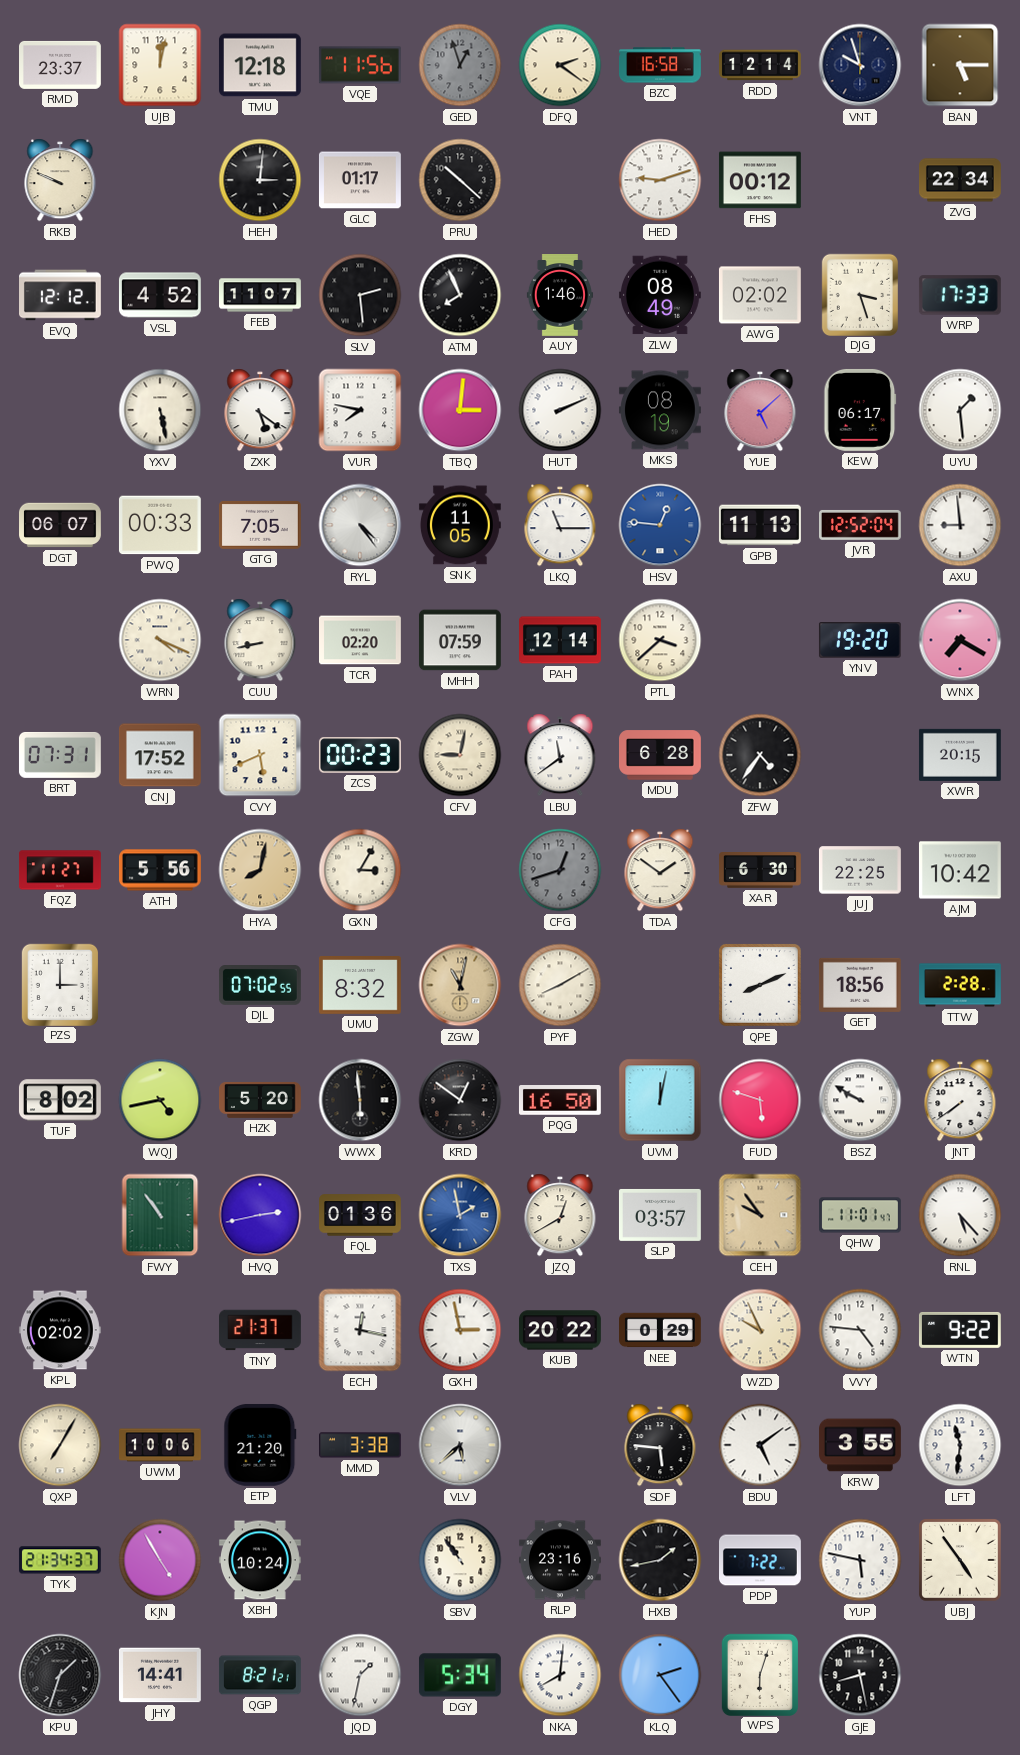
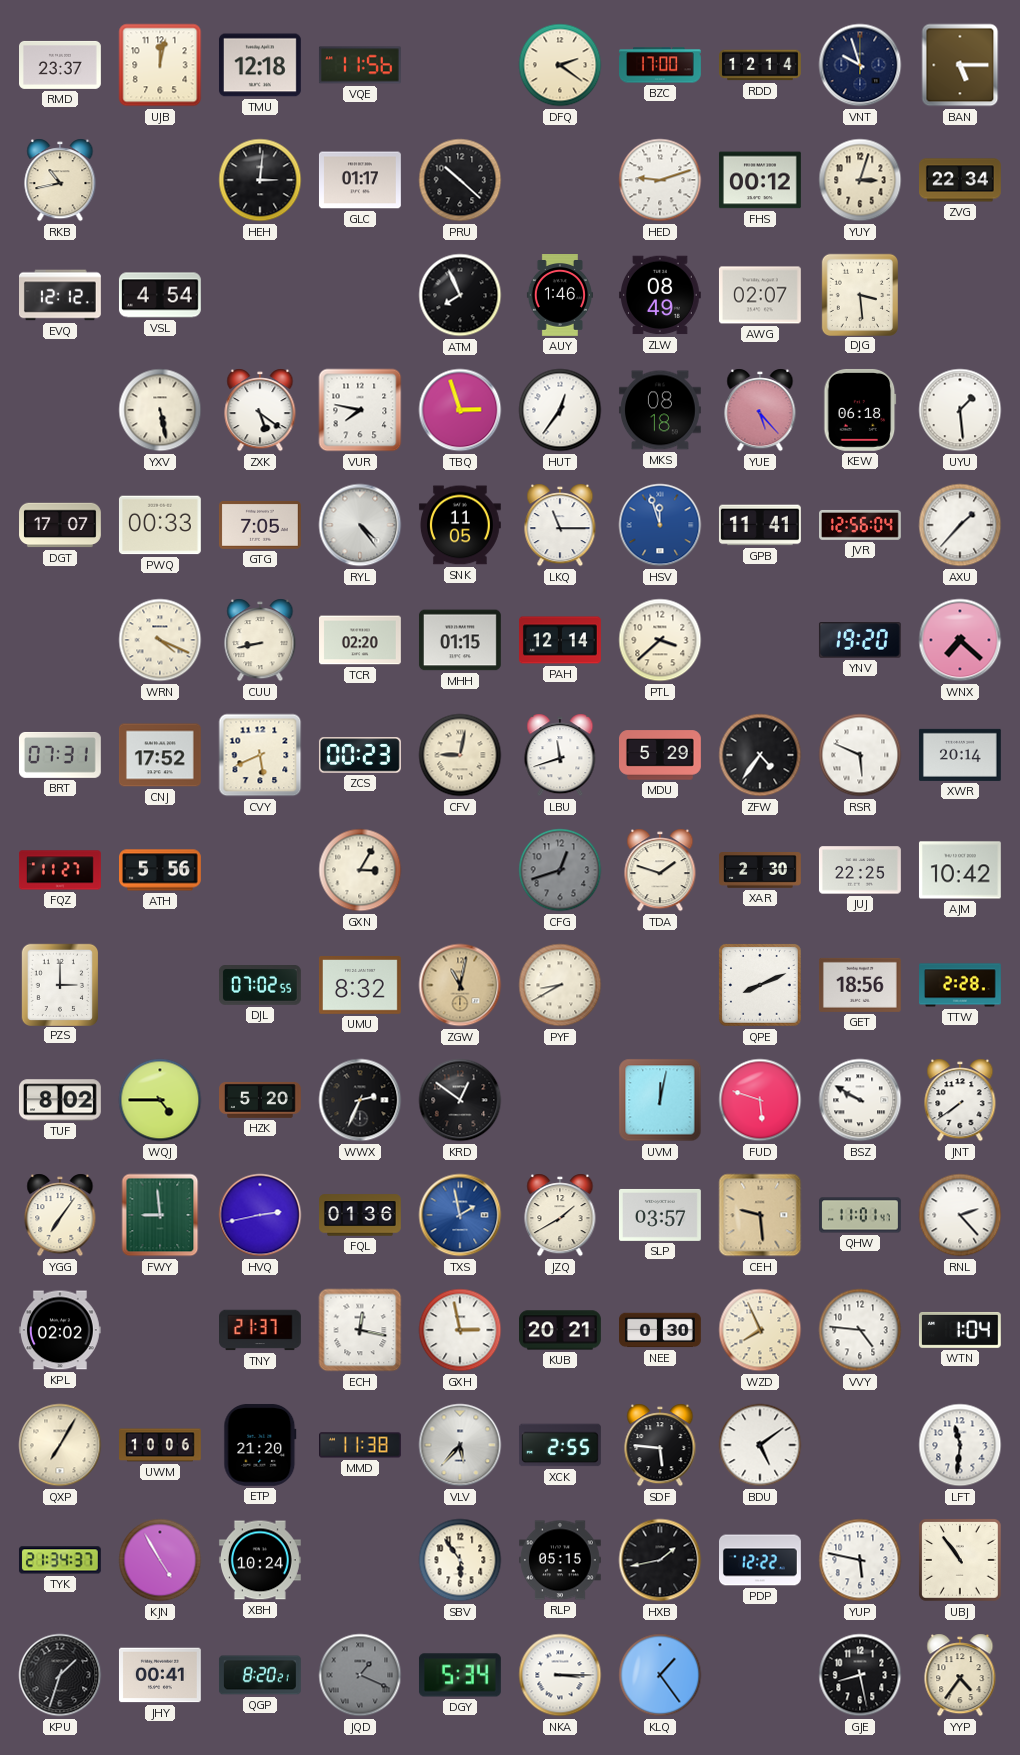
GED: 12:57 -> none (460, 65)
BZC: 16:58 -> 17:00 (661, 65)
RKB: 9:49 -> 10:43 (60, 180)
YUY: none -> 3:03 (860, 180)
VSL: 4:52 -> 4:54 (160, 295)
FEB: 11:07 -> none (261, 295)
SLV: 2:29 -> none (360, 295)
AWG: 02:02 -> 02:07 (760, 295)
DJG: 3:27 -> 3:29 (859, 294)
WRP: 17:33 -> none (960, 295)
TBQ: 3:01 -> 2:57 (460, 410)
HUT: 2:11 -> 12:36 (560, 410)
MKS: 08:19 -> 08:18 (660, 410)
YUE: 5:08 -> 5:23 (760, 410)
KEW: 06:17 -> 06:18 (860, 410)
DGT: 06:07 -> 17:07 (61, 525)
HSV: 12:46 -> 11:57 (660, 525)
GPB: 11:13 -> 11:41 (760, 525)
JVR: 12:52 -> 12:56 (861, 525)
AXU: 8:59 -> 1:37 (960, 525)
MHH: 07:59 -> 01:15 (460, 640)
WNX: 7:20 -> 7:22 (960, 640)
LBU: 11:39 -> 11:42 (560, 755)
MDU: 6:28 -> 5:29 (661, 755)
RSR: none -> 5:49 (860, 755)
XWR: 20:15 -> 20:14 (960, 755)
HYA: 8:02 -> none (260, 870)
TDA: 1:51 -> 1:48 (660, 870)
XAR: 6:30 -> 2:30 (761, 871)
PYF: 8:10 -> 8:40 (560, 985)
WQJ: 4:43 -> 4:45 (160, 1100)
WWX: 5:59 -> 2:34 (360, 1100)
PQG: 16:50 -> none (560, 1101)
YGG: none -> 7:06 (60, 1215)
FWY: 10:54 -> 8:59 (160, 1215)
JZQ: 12:40 -> 1:40 (560, 1215)
CEH: 9:54 -> 9:29 (760, 1215)
RNL: 5:23 -> 2:23 (960, 1215)
KUB: 20:22 -> 20:21 (561, 1330)
NEE: 0:29 -> 0:30 (661, 1330)
WZD: 9:56 -> 7:56 (760, 1330)
WTN: 9:22 -> 1:04 (960, 1330)
MMD: 3:38 -> 11:38 (361, 1445)
VLV: 5:38 -> 5:37 (460, 1445)
XCK: none -> 2:55 (560, 1445)
KRW: 3:55 -> none (861, 1445)
SBV: 10:54 -> 5:54 (460, 1560)
RLP: 23:16 -> 05:15 (560, 1560)
PDP: 7:22 -> 12:22 (761, 1560)
UBJ: 4:54 -> 10:54 (961, 1561)
JHY: 14:41 -> 00:41 (160, 1675)
QGP: 8:21 -> 8:20 (260, 1675)
JQD: 1:32 -> 1:19 (360, 1675)
JQD dial: white -> grey (360, 1675)
NKA: 8:01 -> 3:15 (560, 1675)
KLQ: 2:24 -> 1:24 (660, 1675)
WPS: 6:03 -> none (759, 1674)
YYP: none -> 4:36 (960, 1675)
